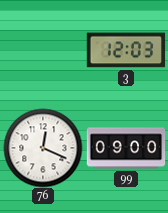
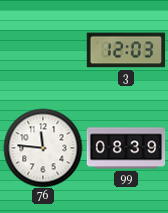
76: 12:19 -> 11:46 (43, 148)
99: 09:00 -> 08:39 (126, 148)
